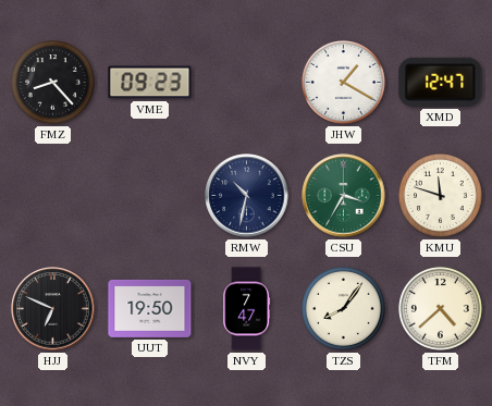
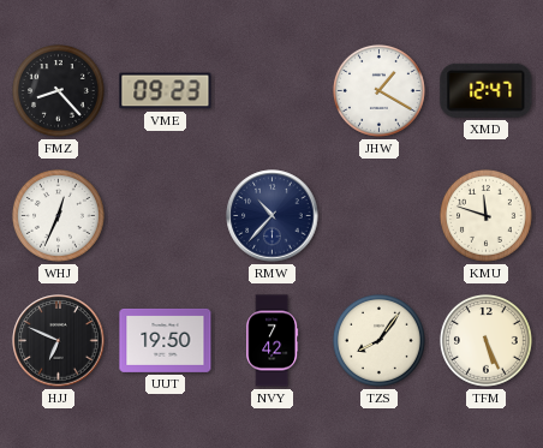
WHJ: none -> 12:34 (58, 215)
RMW: 10:32 -> 10:37 (273, 216)
CSU: 3:35 -> none (344, 196)
NVY: 7:47 -> 7:42 (273, 341)
TFM: 4:38 -> 5:26 (485, 340)
